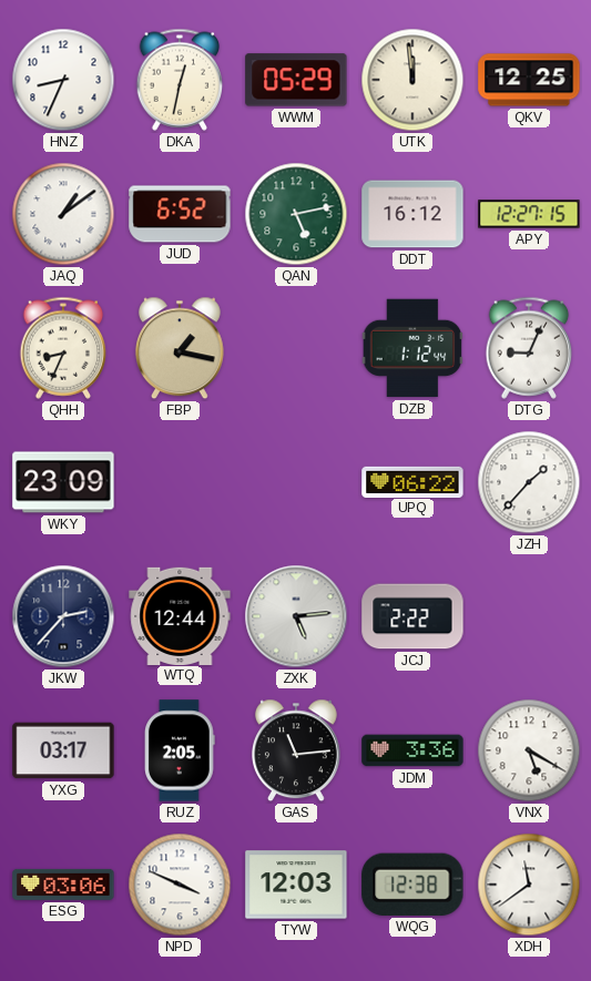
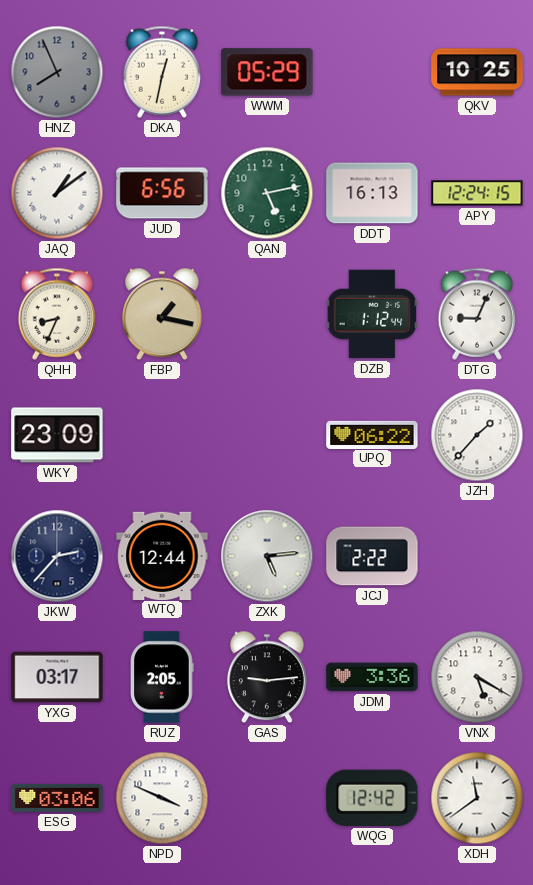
HNZ: 8:34 -> 7:56 (57, 72)
HNZ dial: white -> grey (57, 72)
UTK: 11:59 -> none (412, 80)
QKV: 12:25 -> 10:25 (477, 72)
JUD: 6:52 -> 6:56 (162, 193)
DDT: 16:12 -> 16:13 (372, 193)
APY: 12:27 -> 12:24 (477, 193)
GAS: 11:14 -> 9:14 (267, 677)
TYW: 12:03 -> none (296, 885)
WQG: 12:38 -> 12:42 (372, 798)
